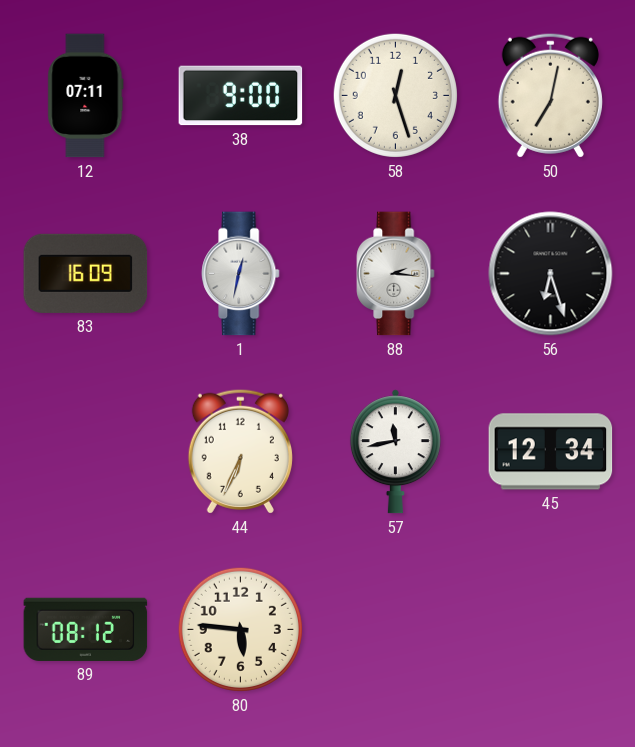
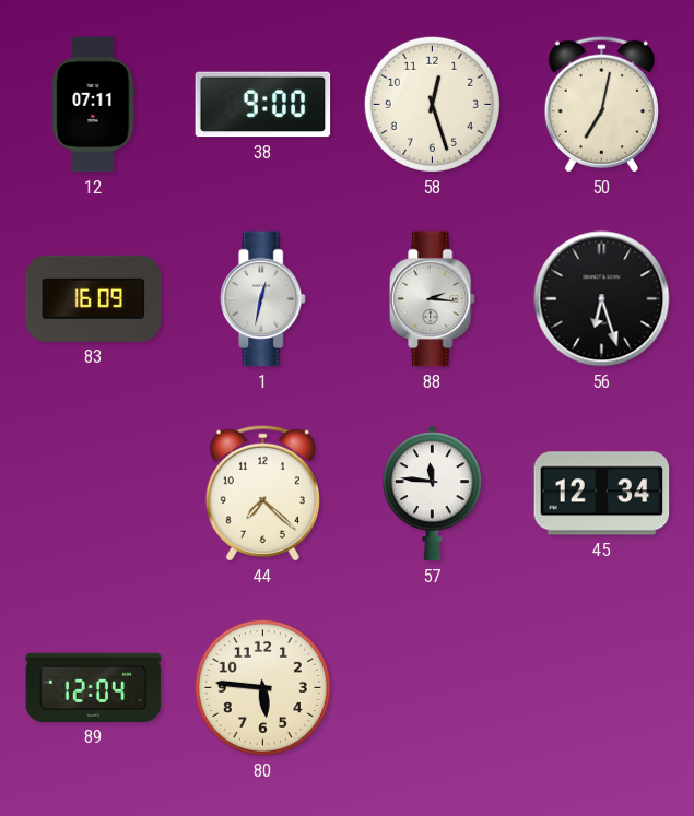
44: 6:34 -> 7:22 (262, 493)
57: 11:43 -> 11:46 (432, 494)
89: 08:12 -> 12:04 (94, 687)
